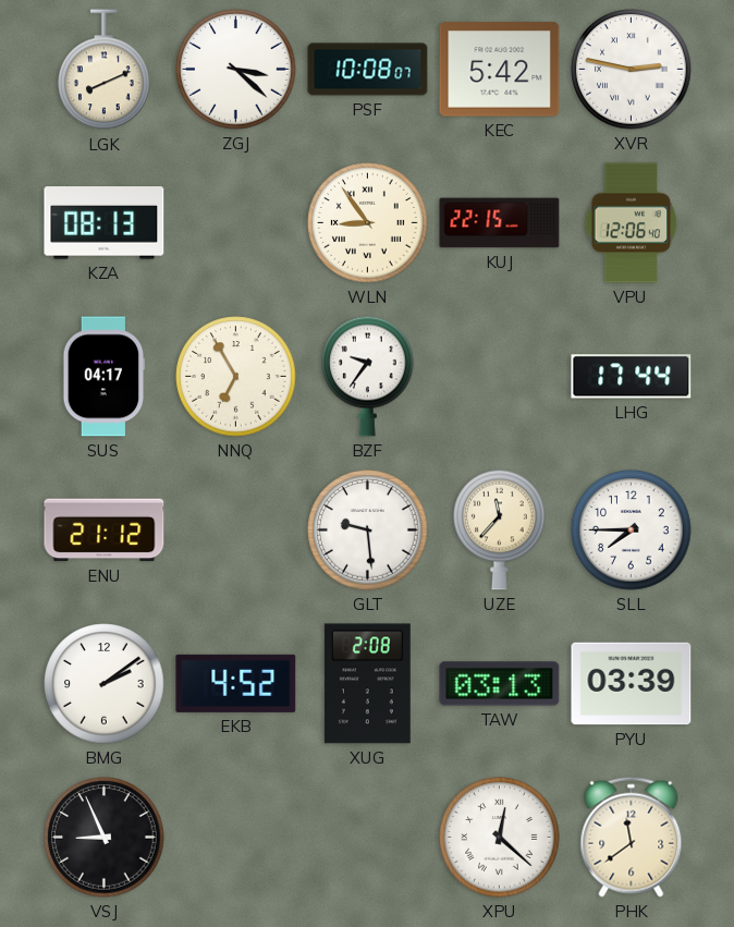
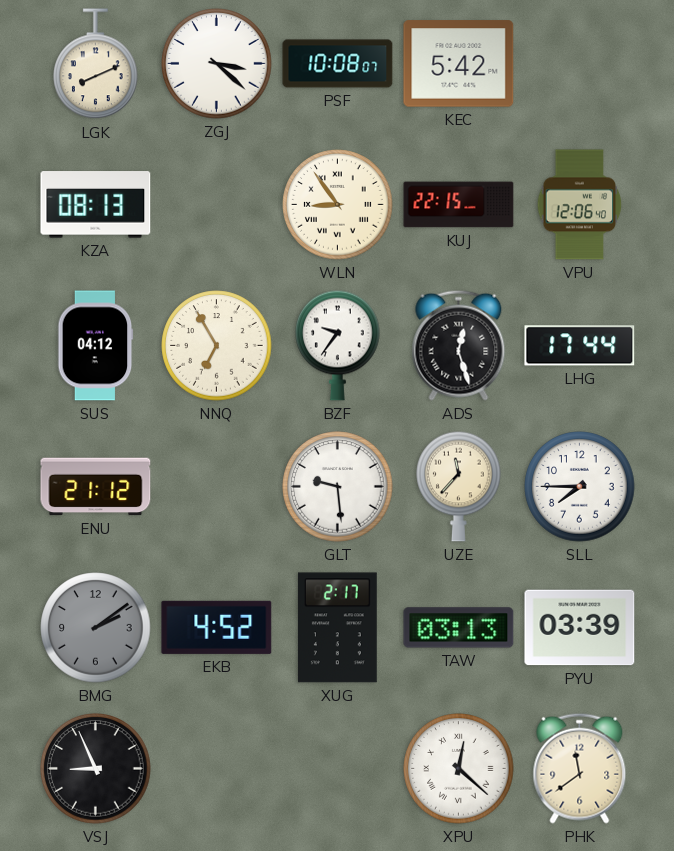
XVR: 2:47 -> none (632, 70)
SUS: 04:17 -> 04:12 (96, 346)
ADS: none -> 12:27 (459, 345)
BMG dial: white -> grey (96, 628)
XUG: 2:08 -> 2:17 (337, 628)
